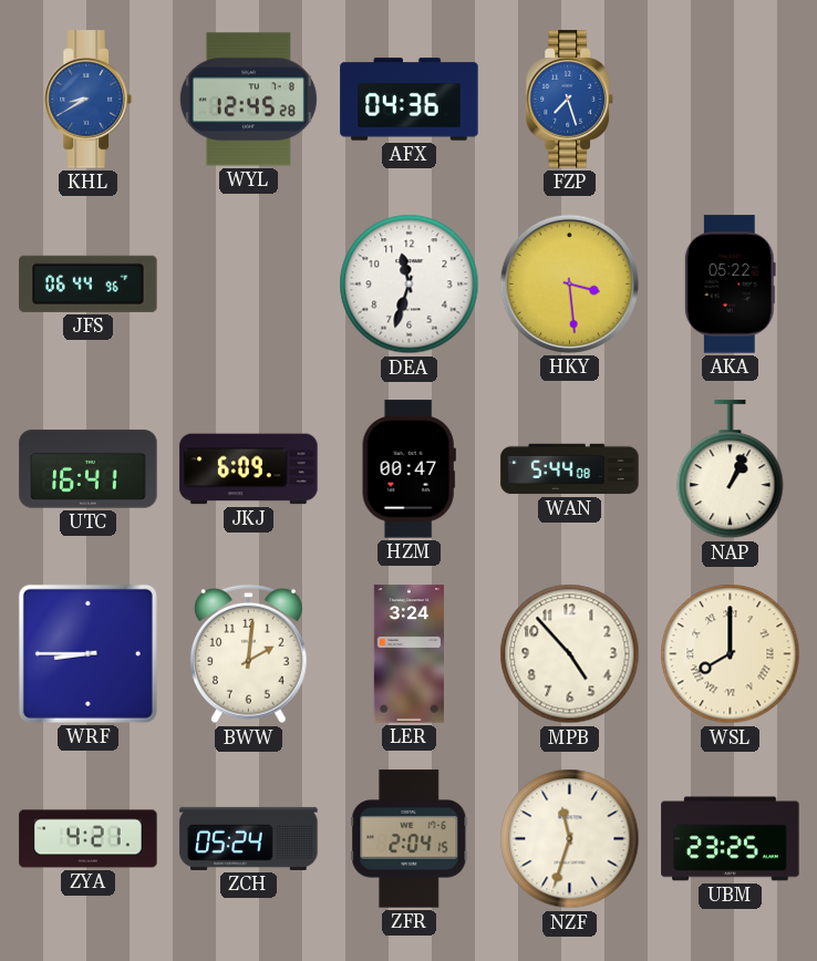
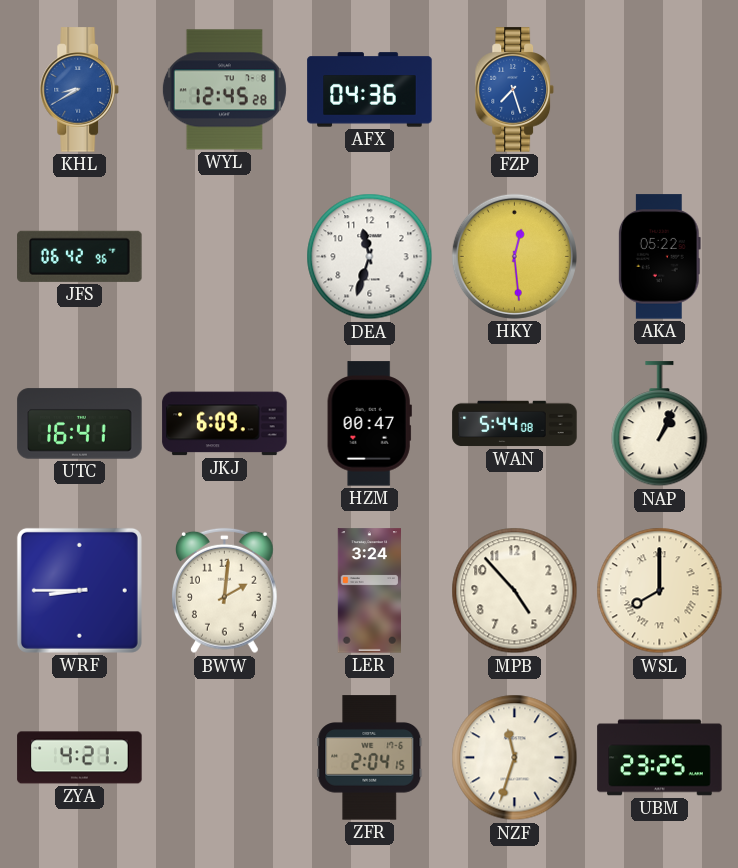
JFS: 06:44 -> 06:42 (80, 256)
HKY: 3:29 -> 12:29 (514, 256)
ZCH: 05:24 -> none (249, 838)
